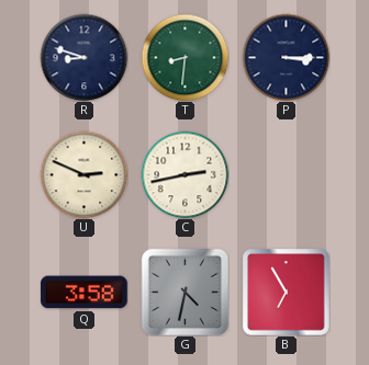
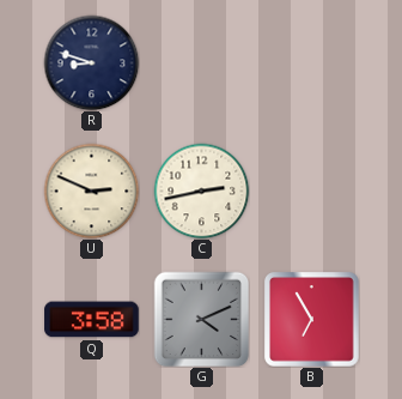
T: 8:31 -> none (185, 57)
P: 3:15 -> none (286, 57)
G: 4:32 -> 4:11 (201, 319)
